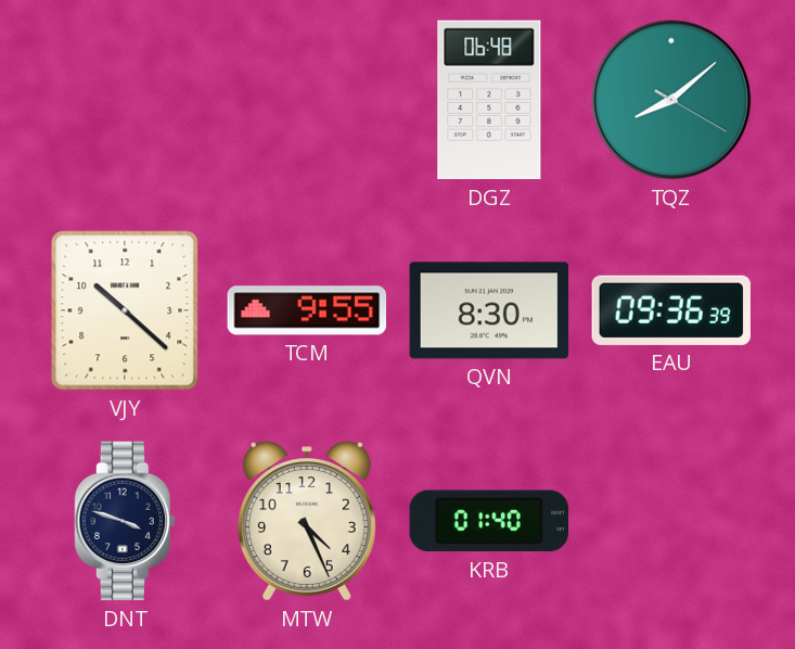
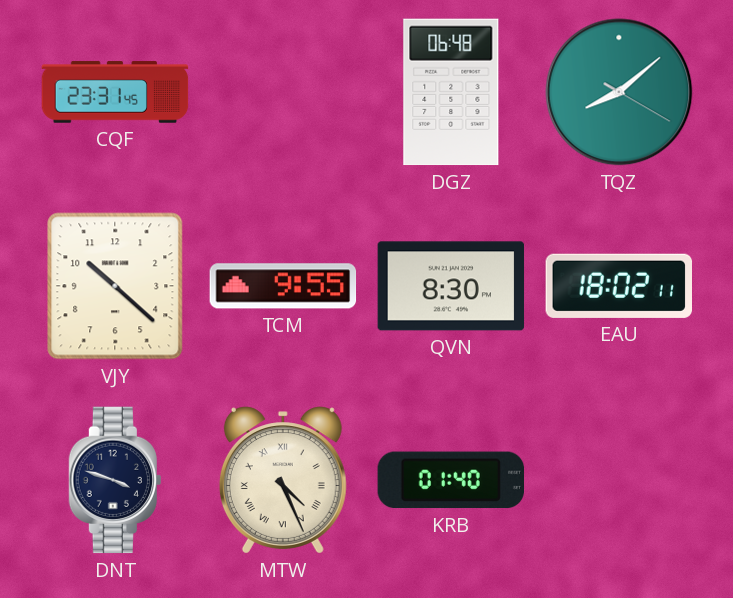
CQF: none -> 23:31 (115, 92)
EAU: 09:36 -> 18:02 (618, 286)
MTW numerals: Arabic -> Roman (283, 480)
